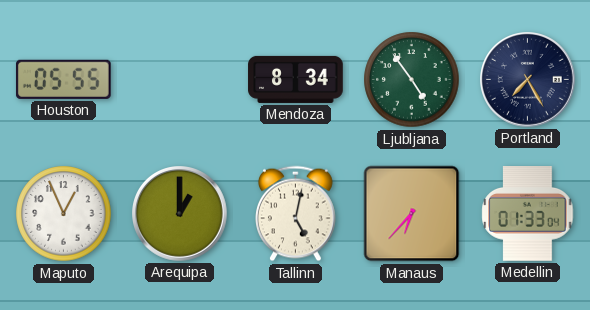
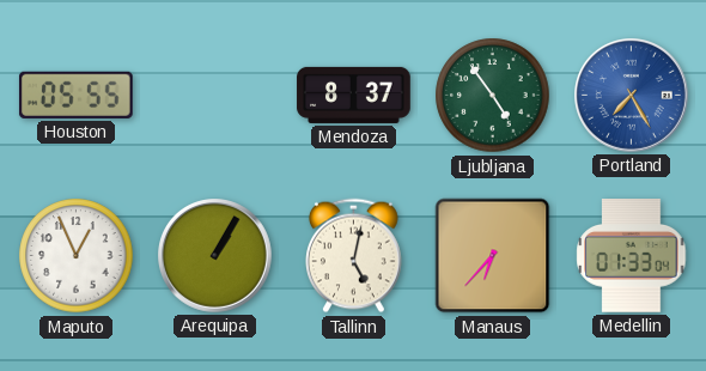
Mendoza: 8:34 -> 8:37 (354, 95)
Portland dial: navy -> blue (632, 96)
Arequipa: 1:00 -> 1:05 (215, 256)
